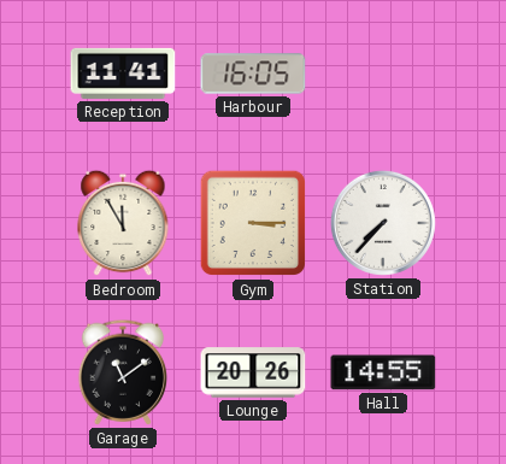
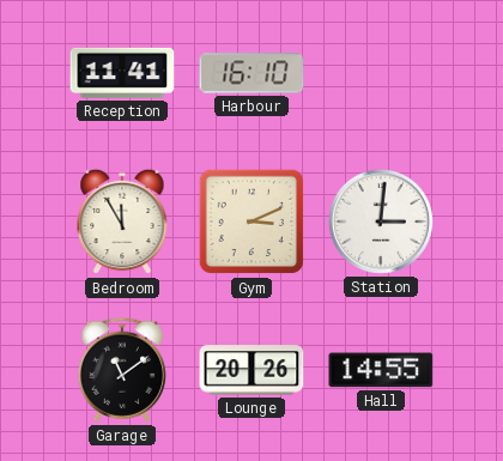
Harbour: 16:05 -> 16:10 (251, 73)
Gym: 3:15 -> 3:11 (251, 222)
Station: 7:37 -> 3:01 (381, 222)
